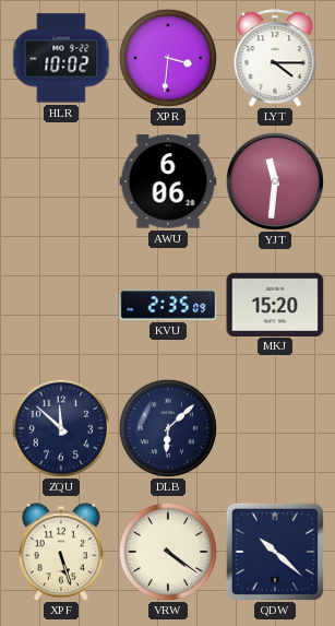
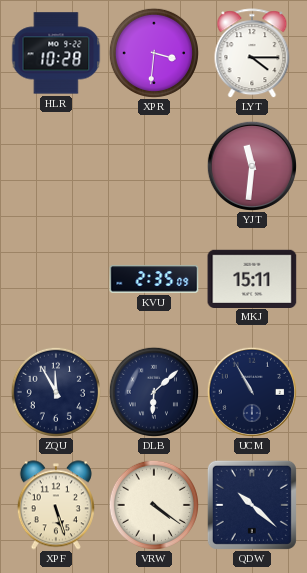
HLR: 10:02 -> 10:28 (56, 53)
AWU: 6:06 -> none (168, 181)
MKJ: 15:20 -> 15:11 (252, 278)
ZQU: 11:52 -> 11:55 (56, 392)
UCM: none -> 10:55 (252, 392)
